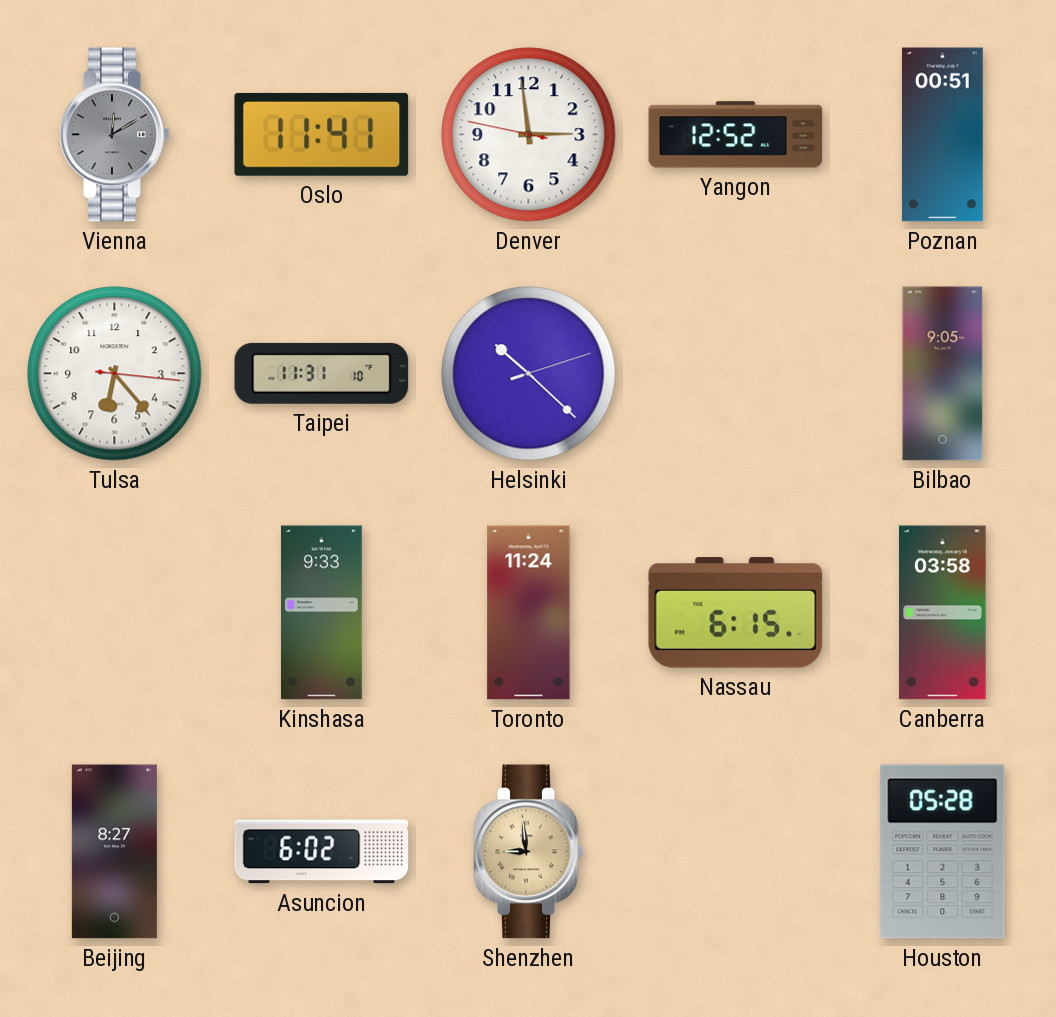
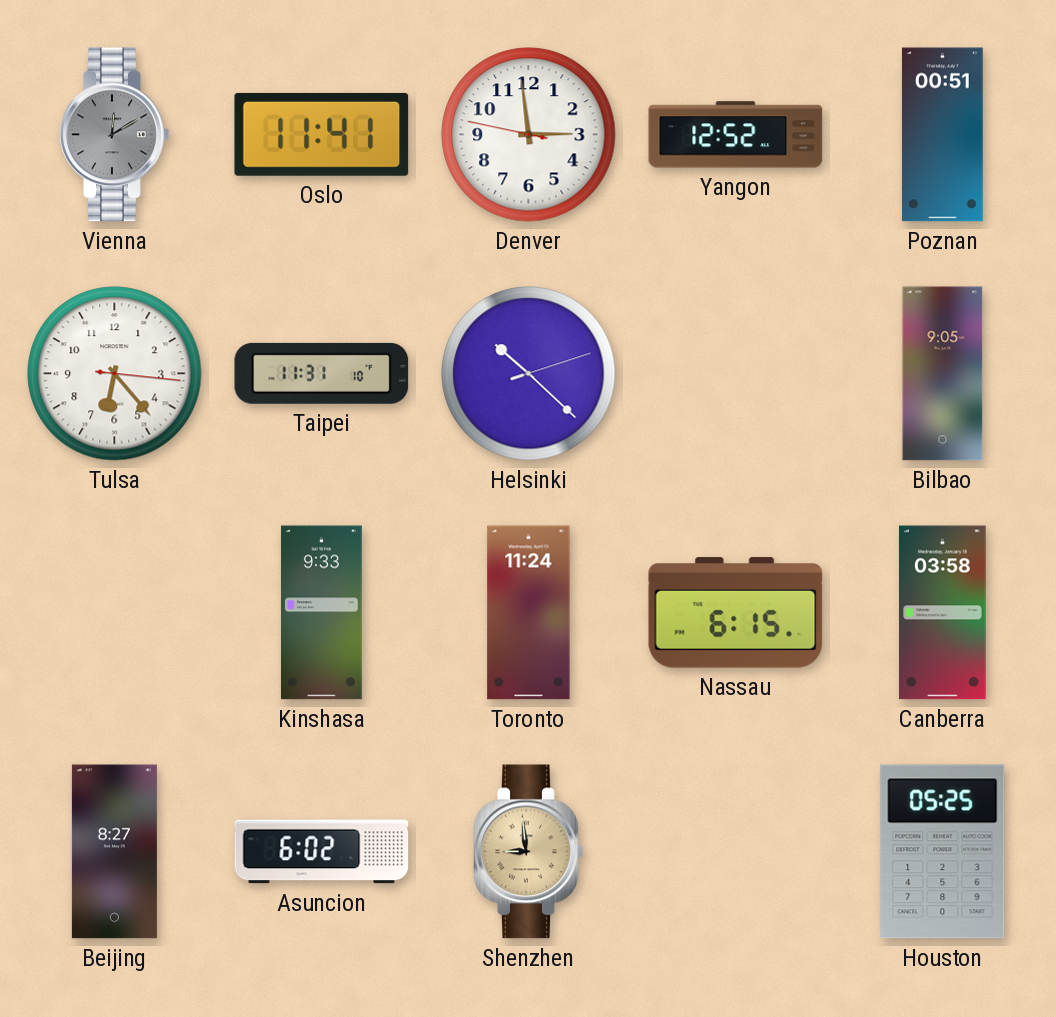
Houston: 05:28 -> 05:25 (943, 852)
